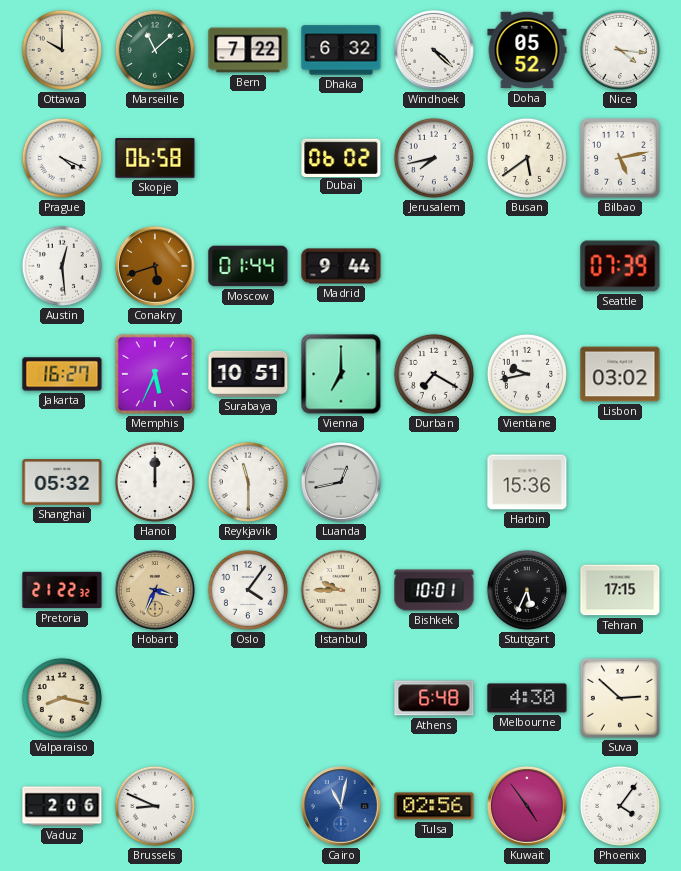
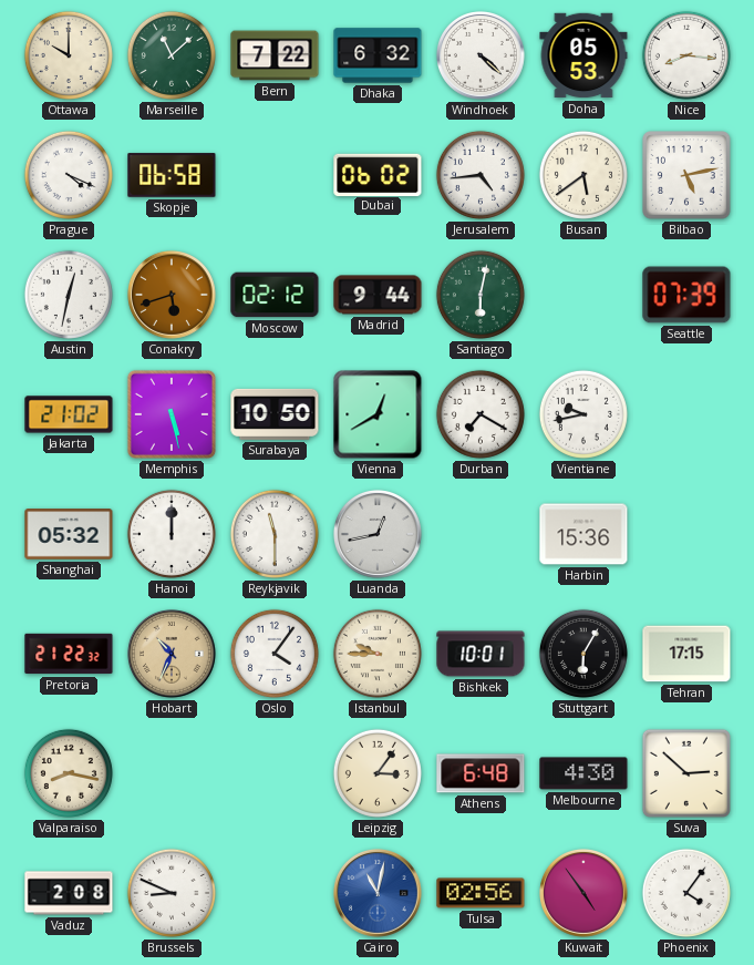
Doha: 05:52 -> 05:53 (583, 55)
Nice: 4:16 -> 8:16 (686, 55)
Jerusalem: 7:43 -> 4:44 (481, 175)
Austin: 12:29 -> 12:32 (69, 295)
Moscow: 01:44 -> 02:12 (275, 295)
Santiago: none -> 6:02 (481, 295)
Jakarta: 16:27 -> 21:02 (69, 414)
Memphis: 5:34 -> 5:28 (172, 414)
Surabaya: 10:51 -> 10:50 (275, 414)
Vienna: 7:00 -> 12:40 (378, 414)
Lisbon: 03:02 -> none (620, 374)
Hobart: 3:34 -> 10:34 (173, 655)
Stuttgart: 5:34 -> 6:05 (583, 654)
Leipzig: none -> 3:06 (378, 773)
Vaduz: 2:06 -> 2:08 (69, 893)
